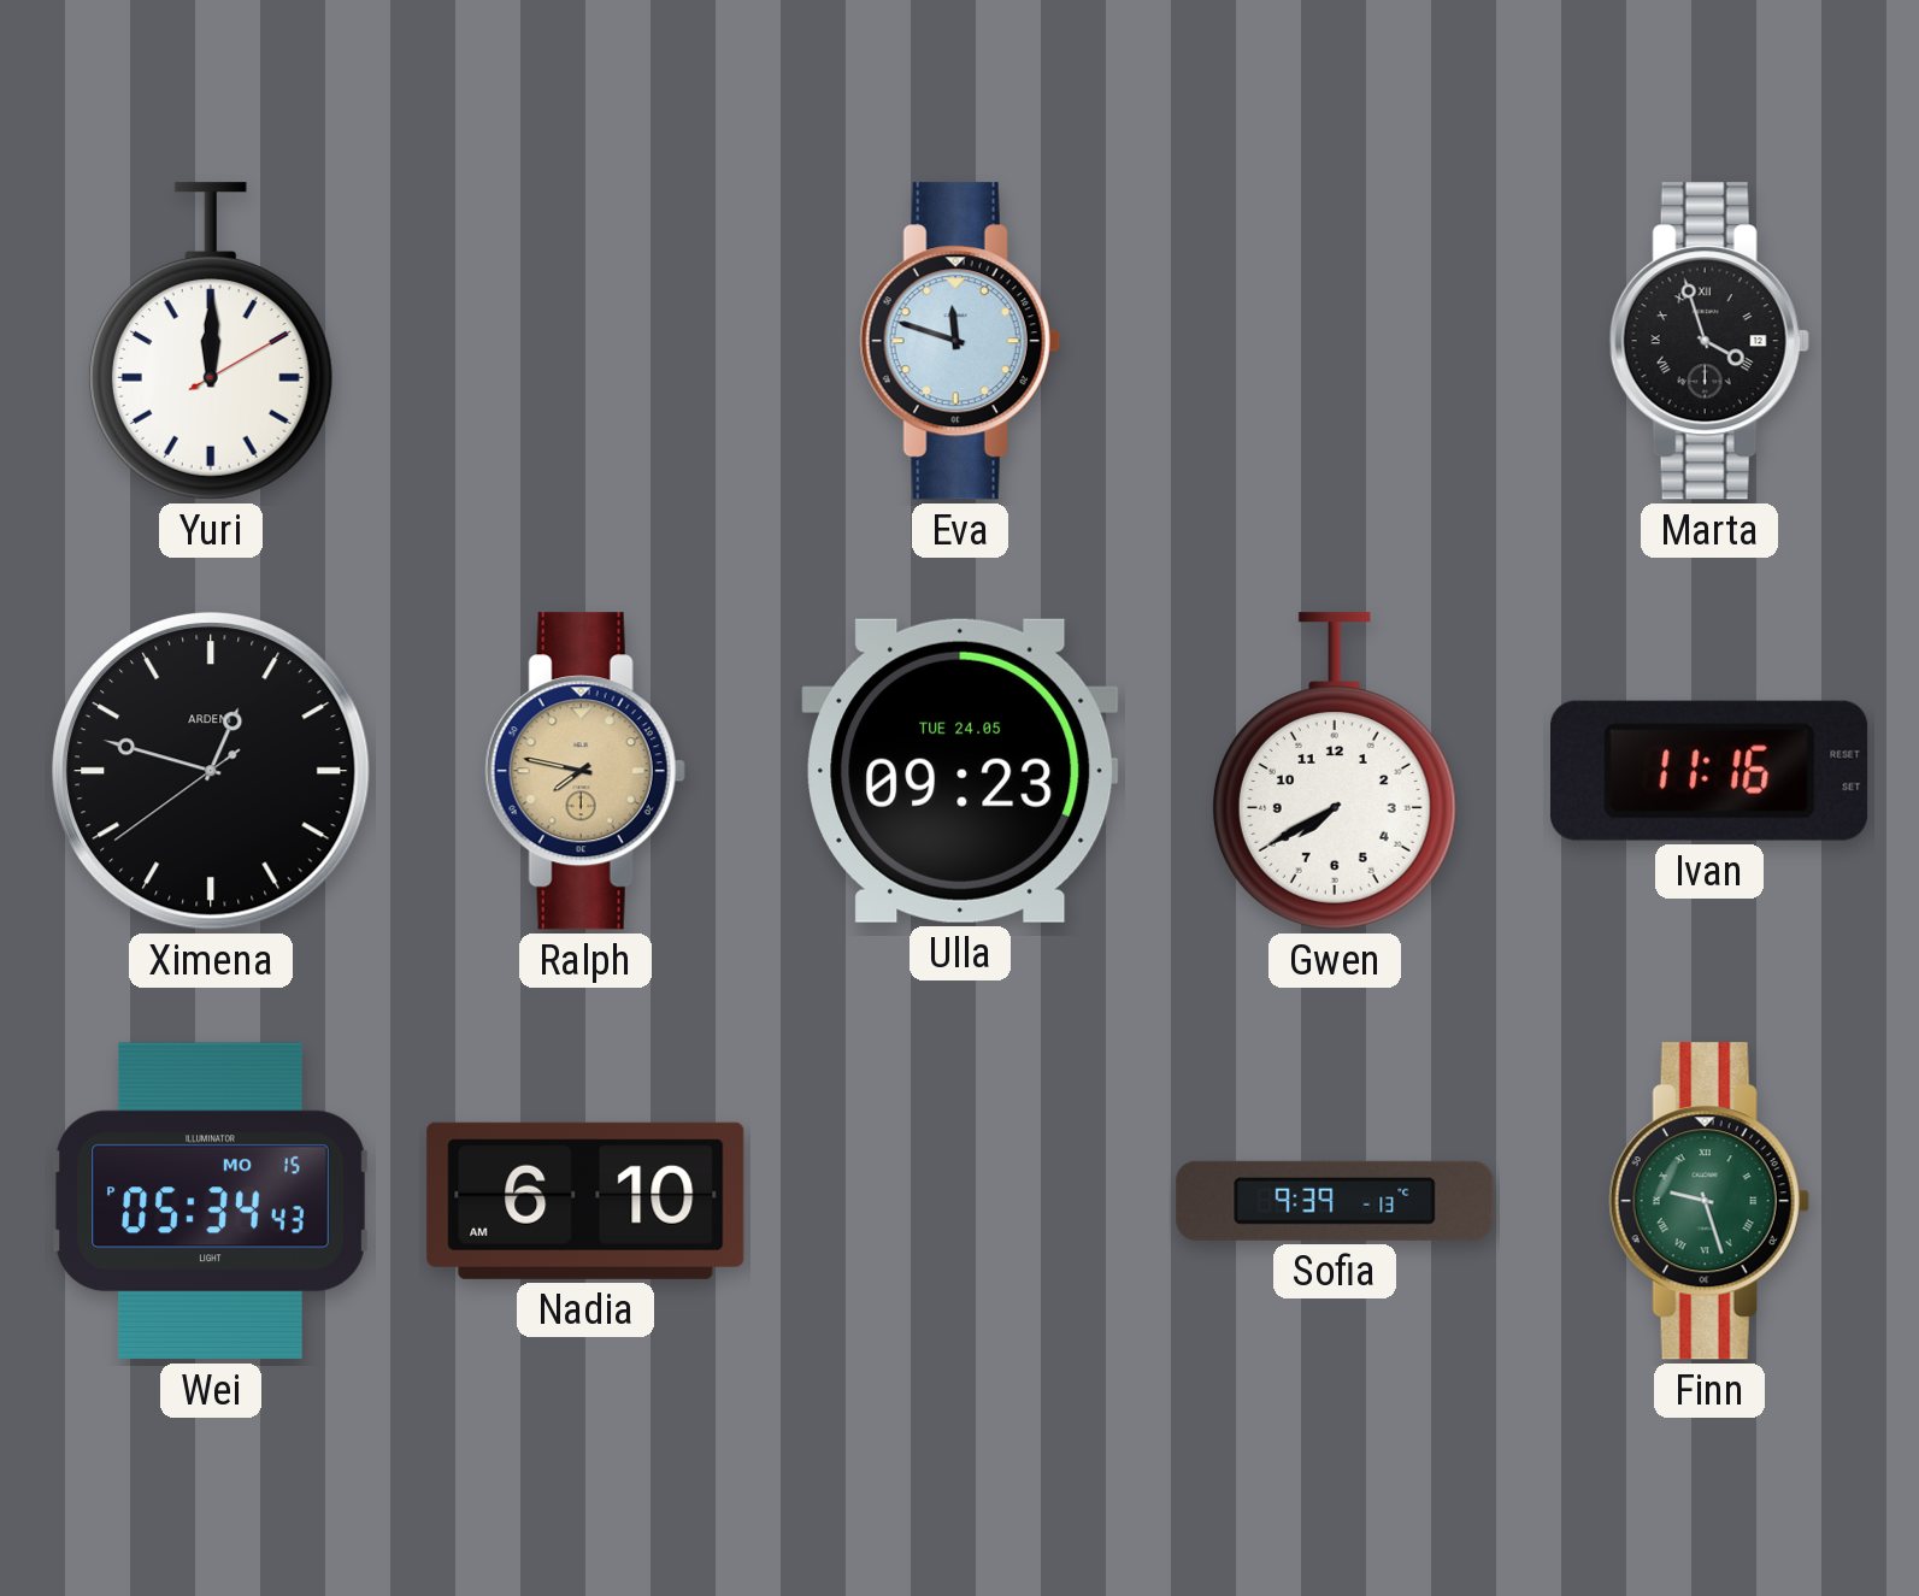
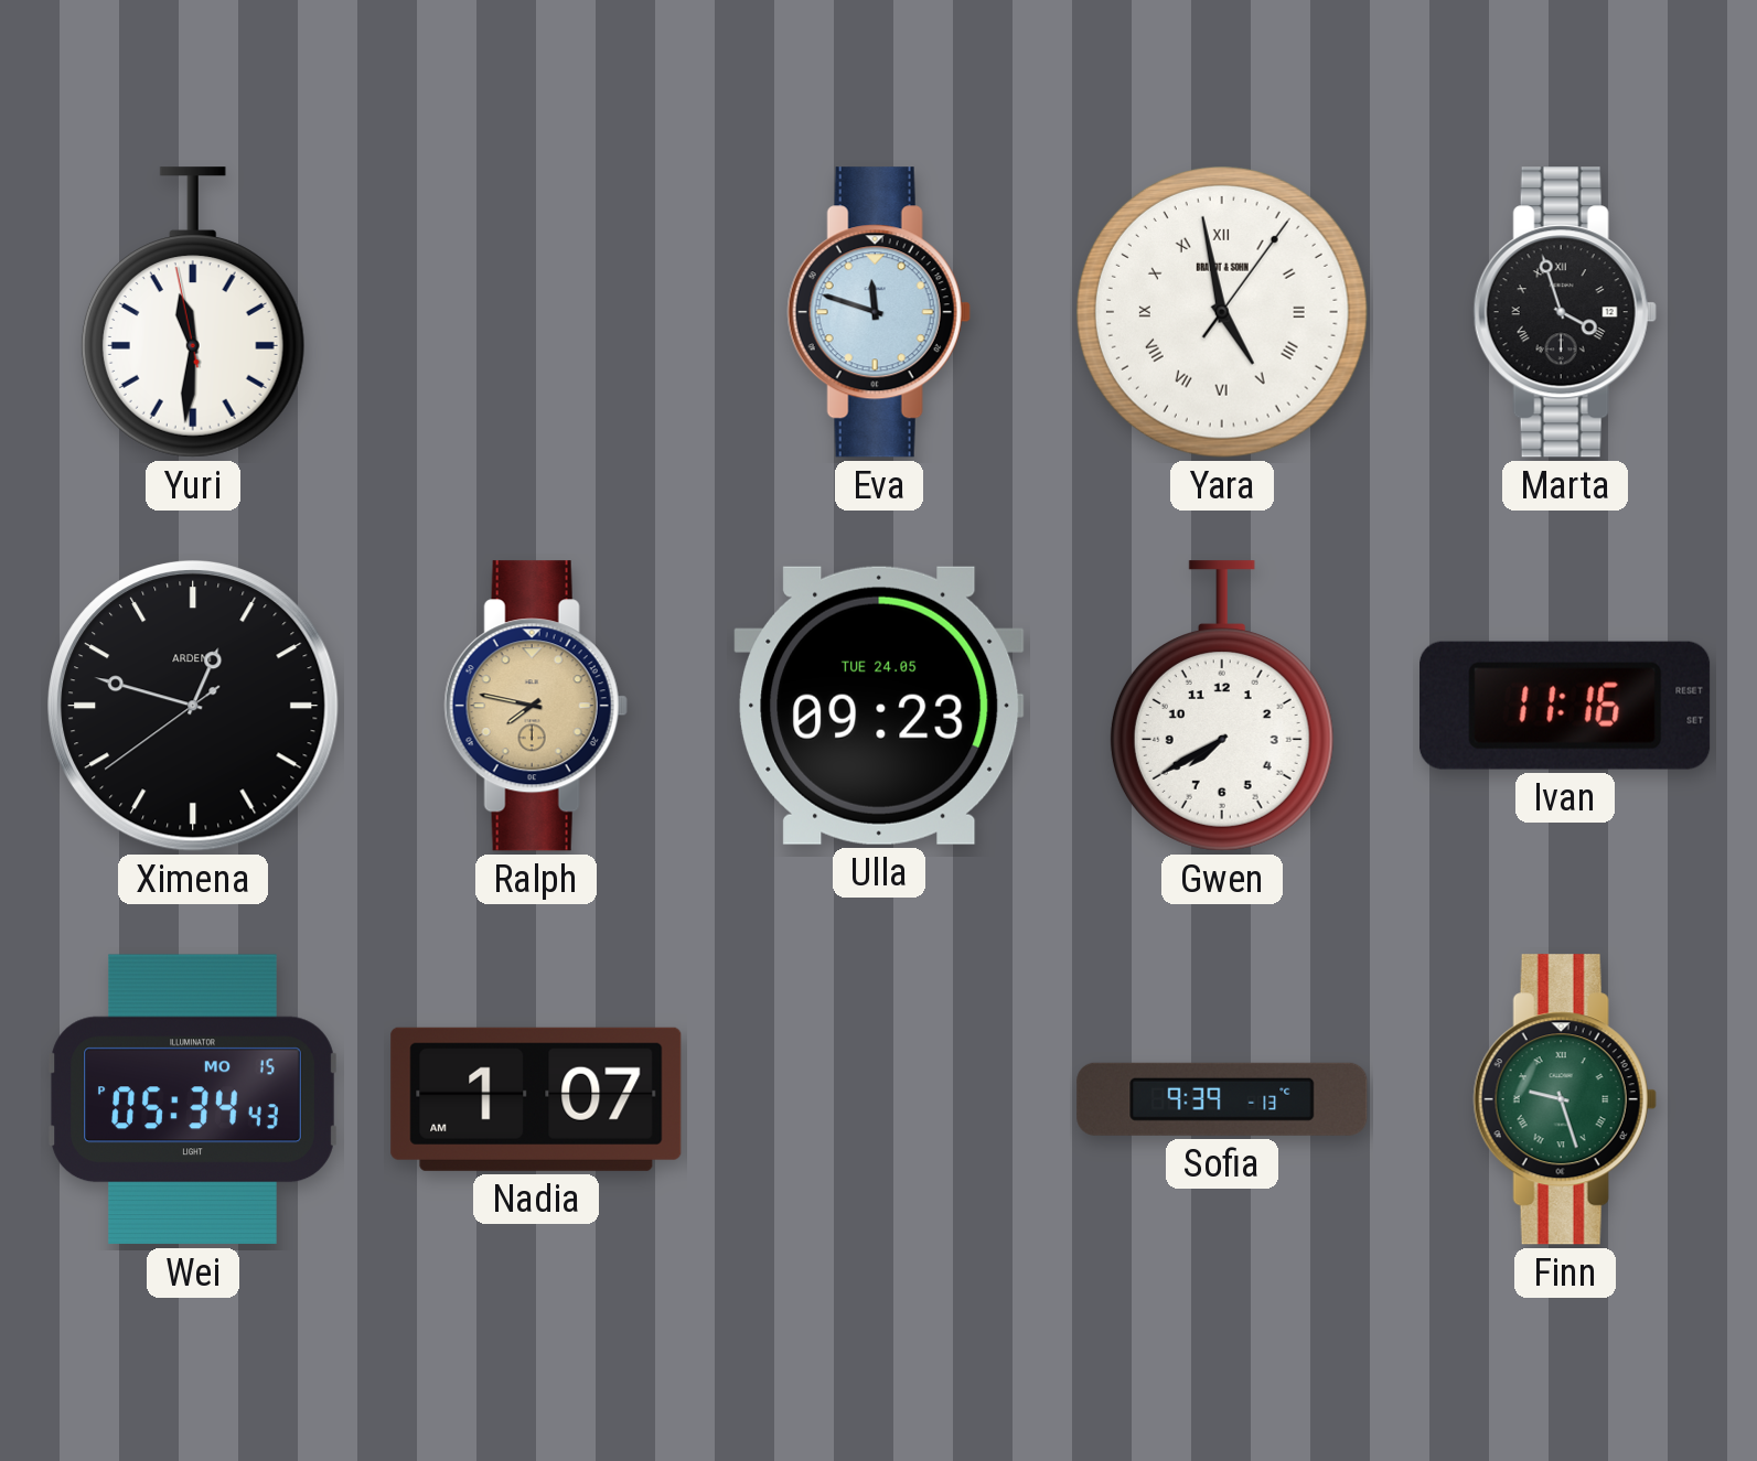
Yuri: 12:00 -> 11:30 (193, 312)
Yara: none -> 4:58 (1222, 312)
Nadia: 6:10 -> 1:07 (536, 1099)
